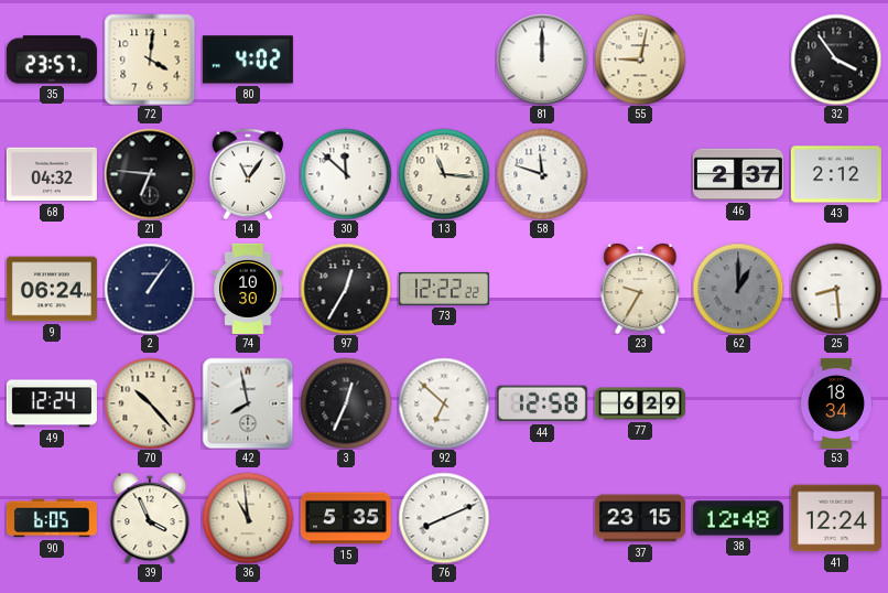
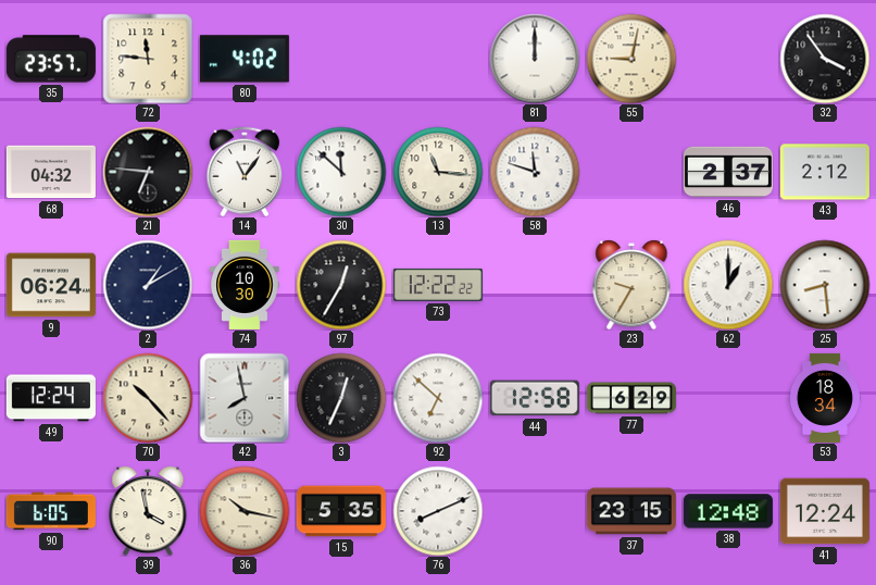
72: 4:01 -> 11:46 (148, 59)
2: 1:06 -> 1:10 (148, 285)
62 dial: grey -> white (728, 285)
39: 3:56 -> 3:58 (148, 511)
36: 10:59 -> 10:17 (245, 511)
